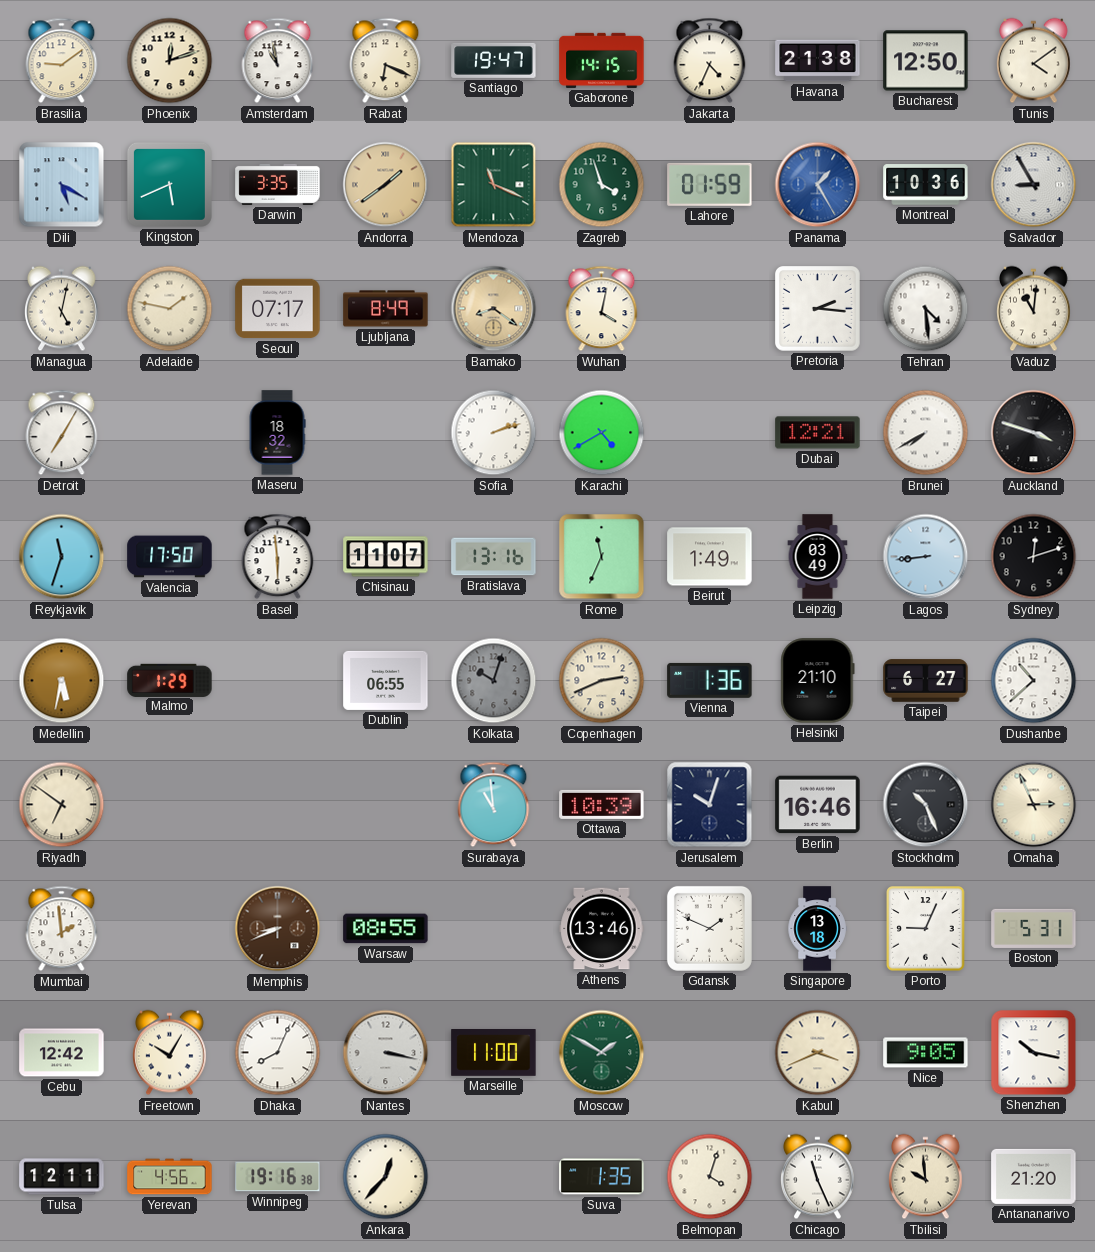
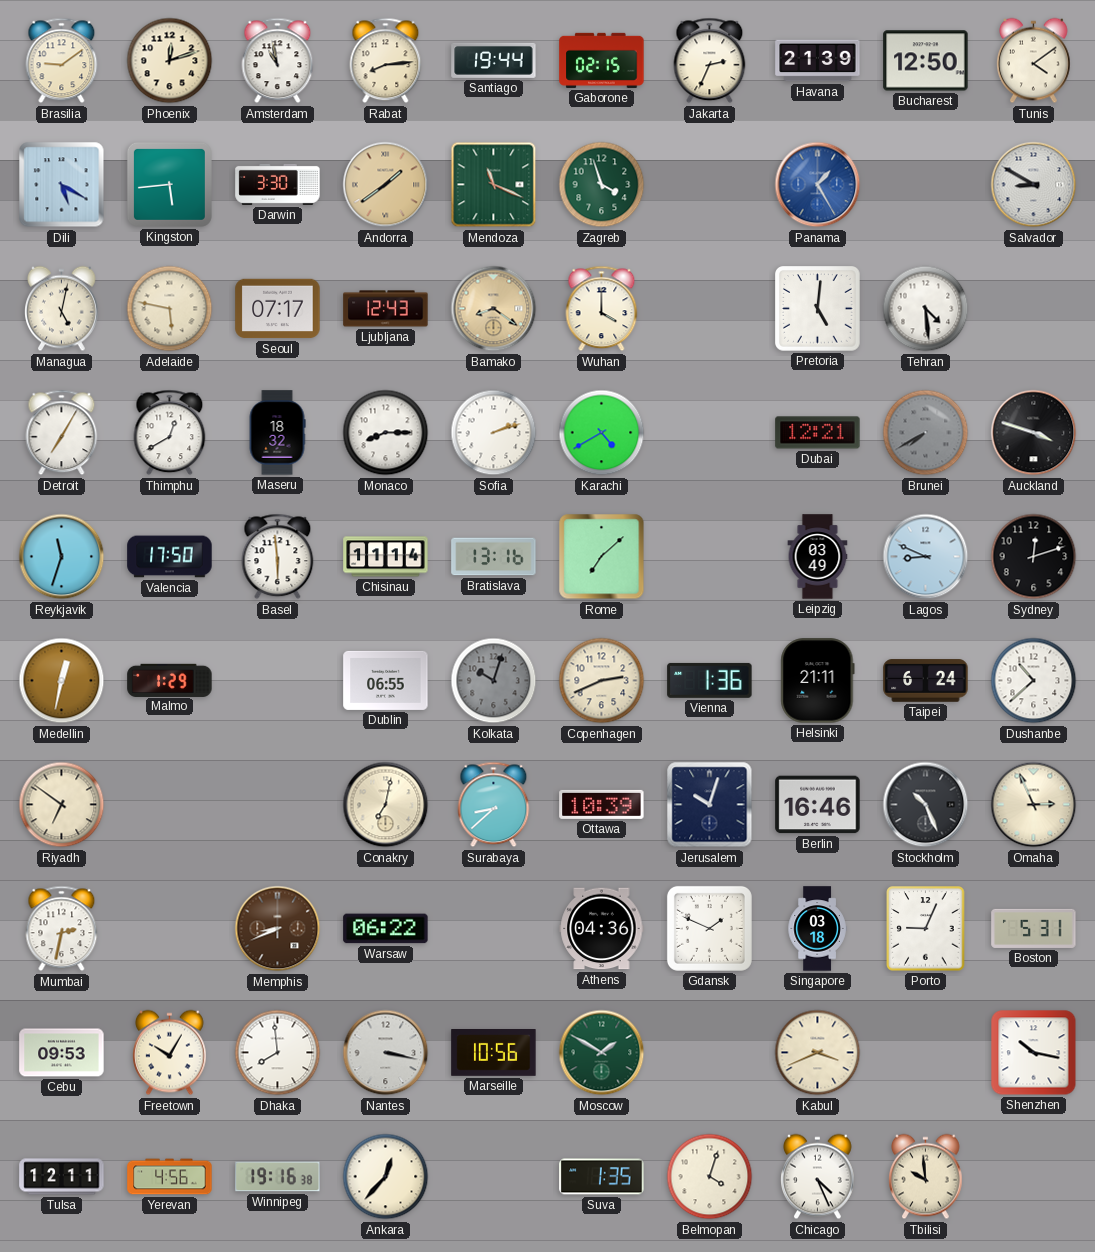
Rabat: 6:19 -> 8:14 (386, 61)
Santiago: 19:47 -> 19:44 (494, 60)
Gaborone: 14:15 -> 02:15 (602, 60)
Jakarta: 4:34 -> 2:34 (710, 61)
Havana: 21:38 -> 21:39 (818, 61)
Kingston: 5:41 -> 5:44 (169, 184)
Darwin: 3:35 -> 3:30 (278, 184)
Lahore: 01:59 -> none (710, 184)
Montreal: 10:36 -> none (926, 185)
Salvador: 8:55 -> 8:50 (1034, 185)
Adelaide: 1:47 -> 5:47 (170, 309)
Ljubljana: 8:49 -> 12:43 (386, 309)
Wuhan: 4:02 -> 4:00 (602, 309)
Pretoria: 2:16 -> 5:01 (818, 309)
Vaduz: 11:01 -> none (1034, 309)
Thimphu: none -> 12:40 (170, 433)
Monaco: none -> 8:15 (386, 433)
Brunei dial: white -> grey (926, 433)
Chisinau: 11:07 -> 11:14 (386, 557)
Rome: 11:34 -> 7:08 (602, 557)
Beirut: 1:49 -> none (710, 557)
Lagos: 8:44 -> 8:49 (926, 557)
Medellin: 5:32 -> 12:32 (62, 681)
Helsinki: 21:10 -> 21:11 (818, 681)
Taipei: 6:27 -> 6:24 (926, 681)
Conakry: none -> 7:02 (386, 805)
Surabaya: 10:59 -> 8:38 (494, 805)
Mumbai: 1:59 -> 2:32 (62, 929)
Warsaw: 08:55 -> 06:22 (386, 929)
Athens: 13:46 -> 04:36 (602, 929)
Singapore: 13:18 -> 03:18 (817, 929)
Cebu: 12:42 -> 09:53 (62, 1053)
Dhaka: 8:04 -> 7:59 (278, 1053)
Marseille: 11:00 -> 10:56 (494, 1053)
Nice: 9:05 -> none (926, 1053)
Chicago: 11:26 -> 4:26 (818, 1177)
Antananarivo: 21:20 -> none (1034, 1176)
